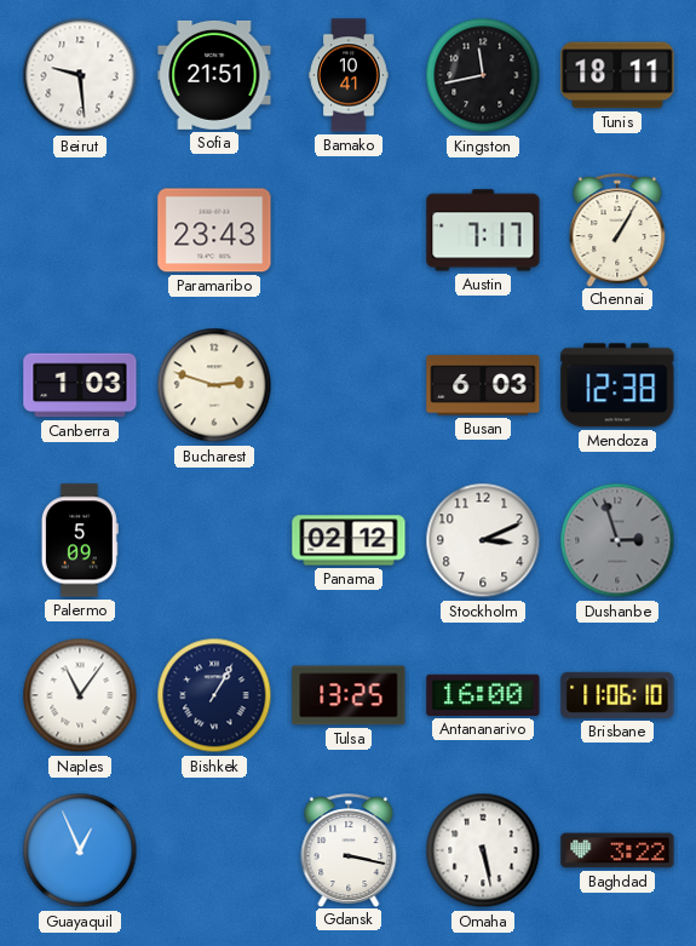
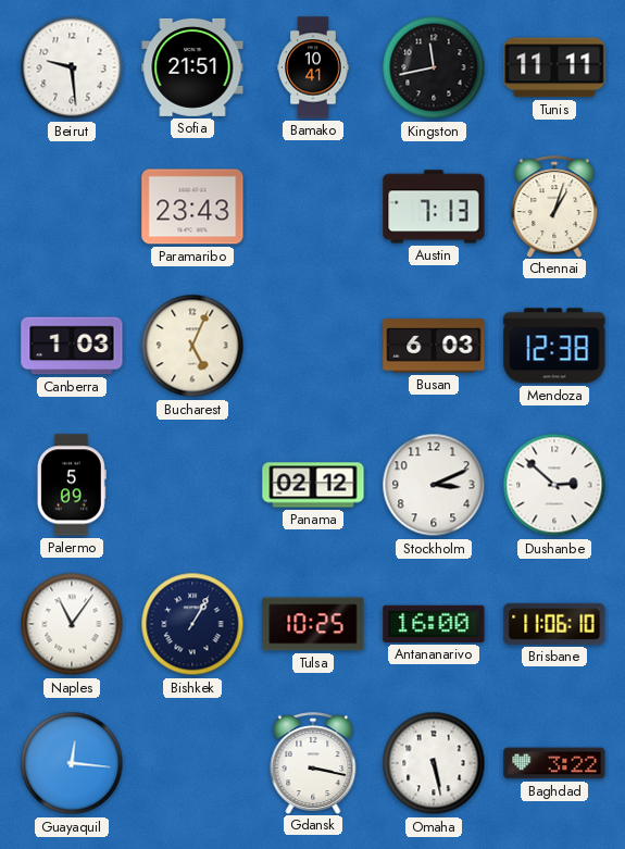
Tunis: 18:11 -> 11:11 (554, 67)
Austin: 7:17 -> 7:13 (434, 207)
Chennai: 1:05 -> 1:03 (554, 207)
Bucharest: 2:48 -> 5:04 (192, 346)
Dushanbe: 2:57 -> 2:52 (554, 485)
Dushanbe dial: grey -> white (554, 485)
Tulsa: 13:25 -> 10:25 (313, 624)
Guayaquil: 12:56 -> 12:16 (72, 763)
